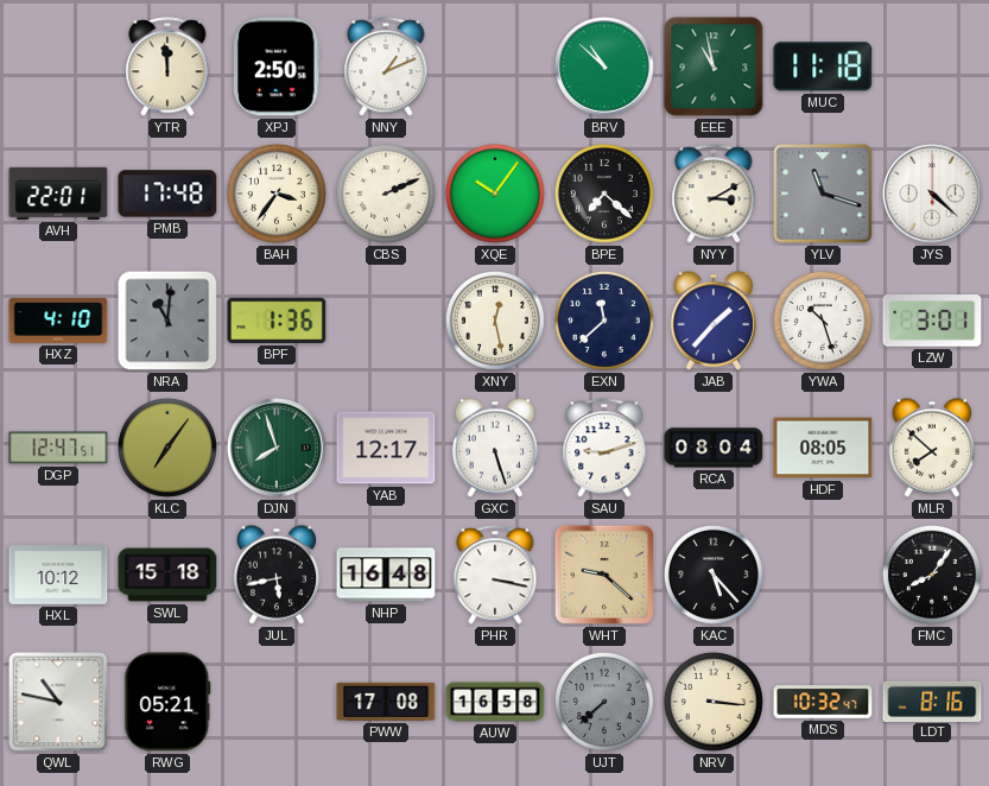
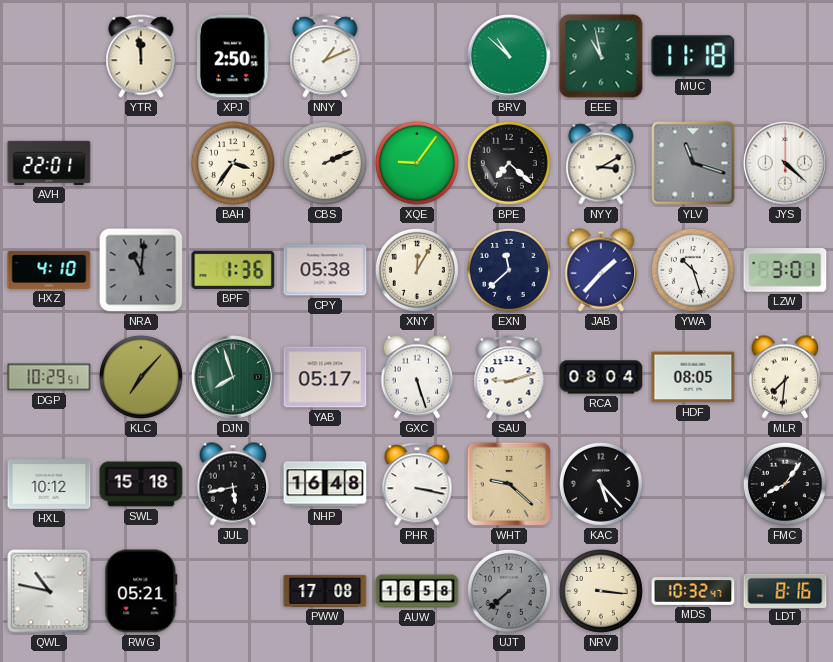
PMB: 17:48 -> none (167, 194)
XQE: 10:06 -> 9:06 (417, 163)
CPY: none -> 05:38 (325, 270)
XNY: 12:28 -> 12:05 (417, 270)
DGP: 12:47 -> 10:29 (49, 377)
KLC: 7:06 -> 7:07 (141, 377)
YAB: 12:17 -> 05:17 (325, 377)
MLR: 7:52 -> 7:31 (785, 377)
